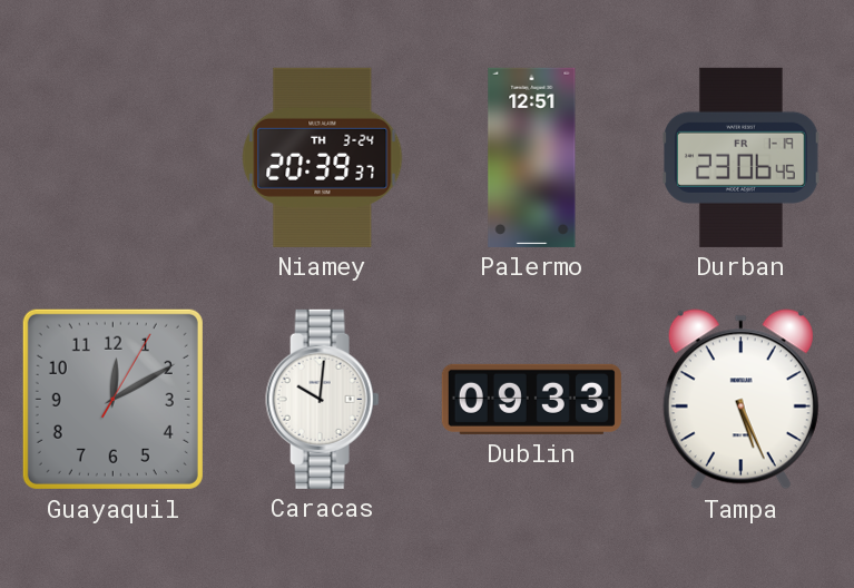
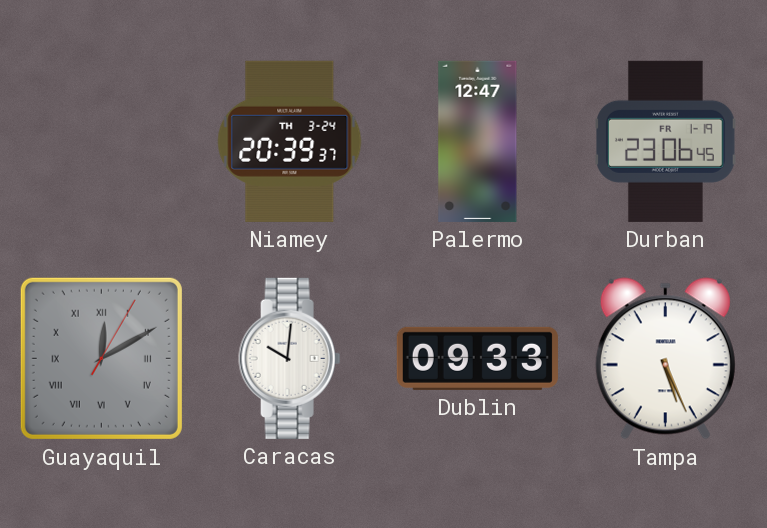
Palermo: 12:51 -> 12:47 (478, 141)
Guayaquil numerals: Arabic -> Roman (101, 358)
